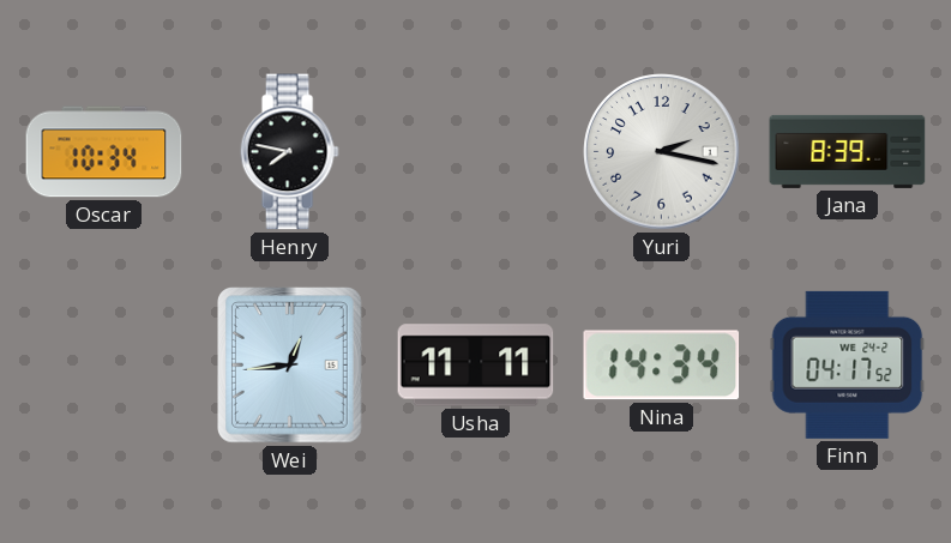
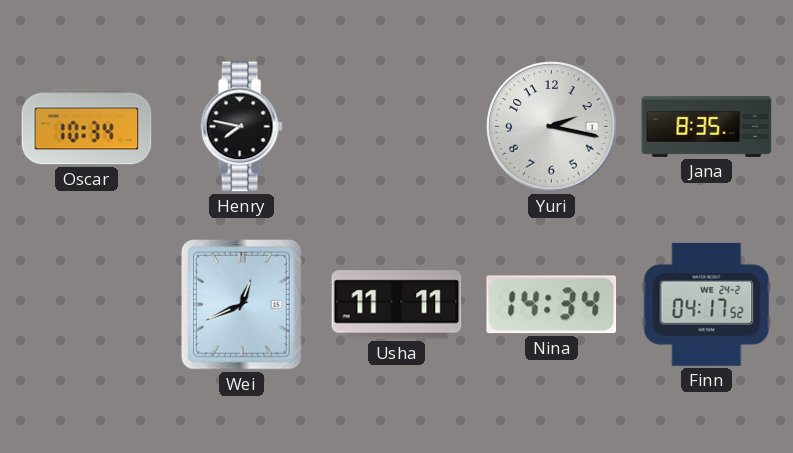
Jana: 8:39 -> 8:35 (707, 126)
Wei: 12:44 -> 12:41 (242, 305)
